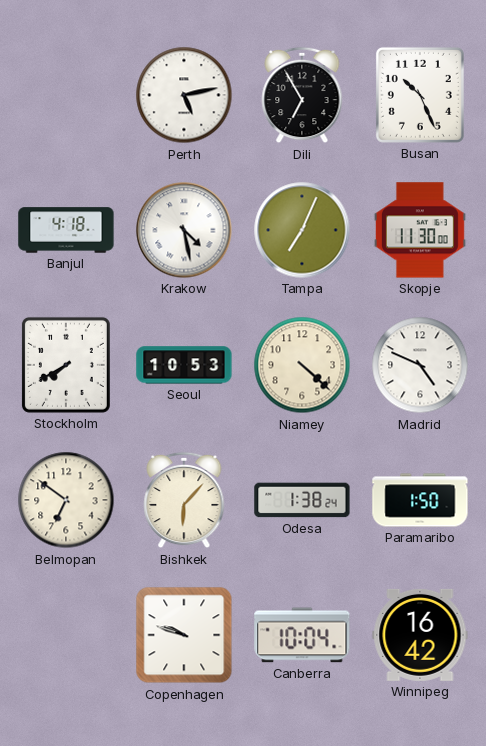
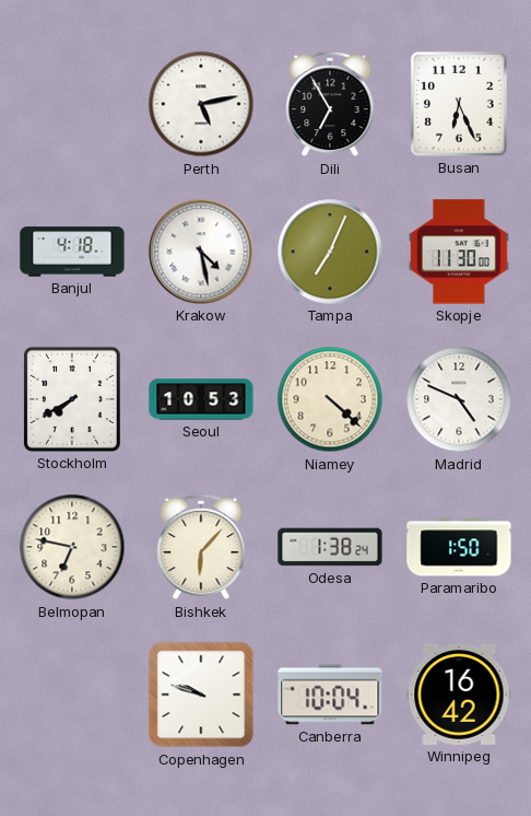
Busan: 10:26 -> 6:26 (459, 104)
Belmopan: 6:51 -> 6:47 (72, 547)
